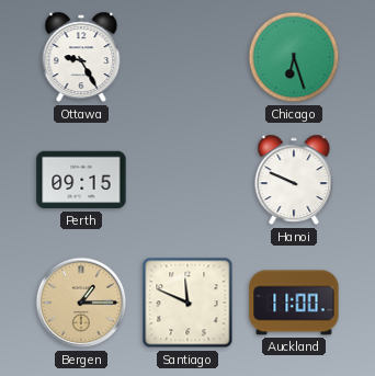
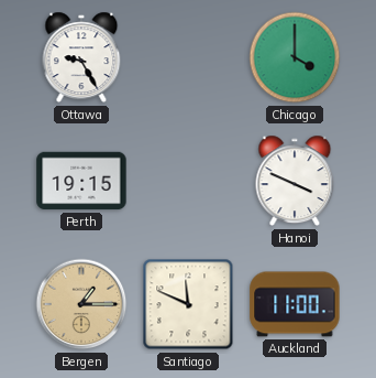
Chicago: 6:27 -> 4:00 (295, 57)
Perth: 09:15 -> 19:15 (81, 181)
Hanoi: 9:49 -> 3:49 (295, 181)
